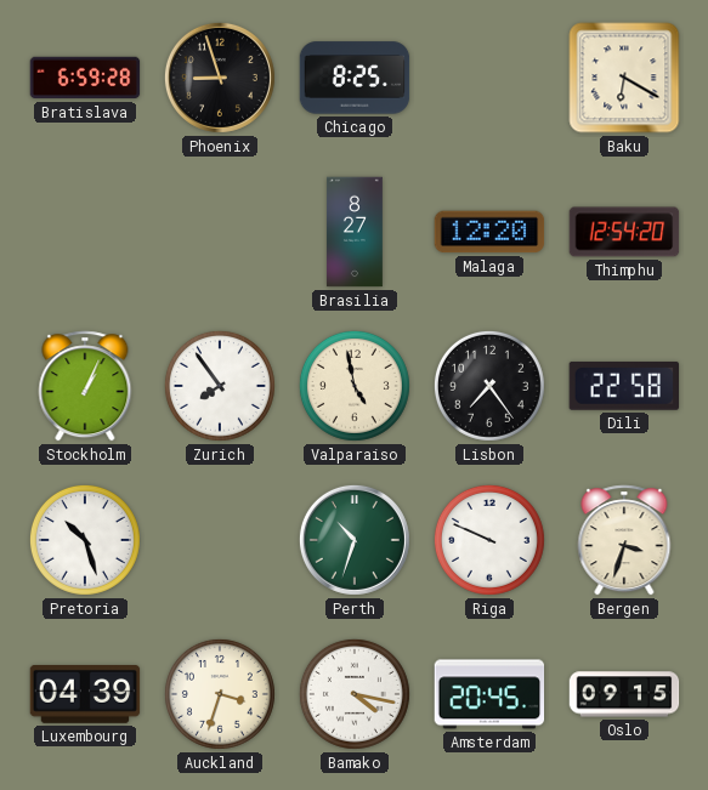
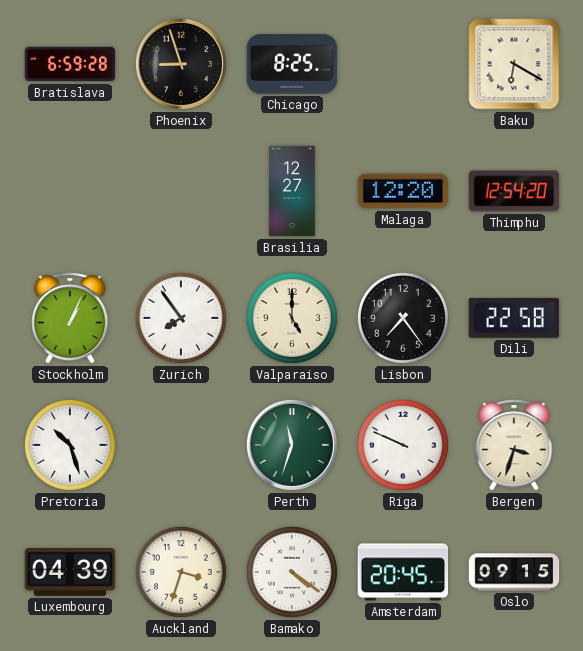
Brasilia: 8:27 -> 12:27 (292, 191)
Valparaiso: 4:58 -> 5:00 (292, 318)
Perth: 10:33 -> 11:33 (292, 445)
Bamako: 4:17 -> 4:21 (292, 572)
